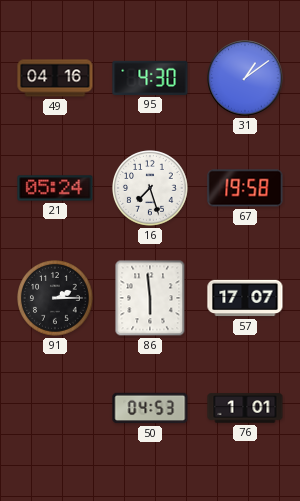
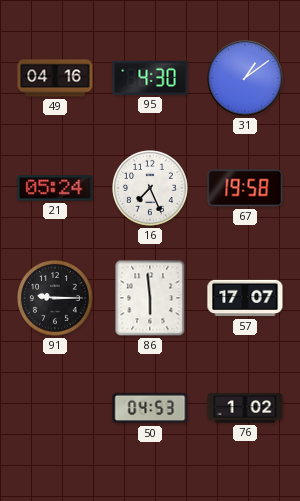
16: 7:27 -> 7:26 (151, 189)
91: 2:15 -> 9:15 (56, 299)
76: 1:01 -> 1:02 (245, 408)
